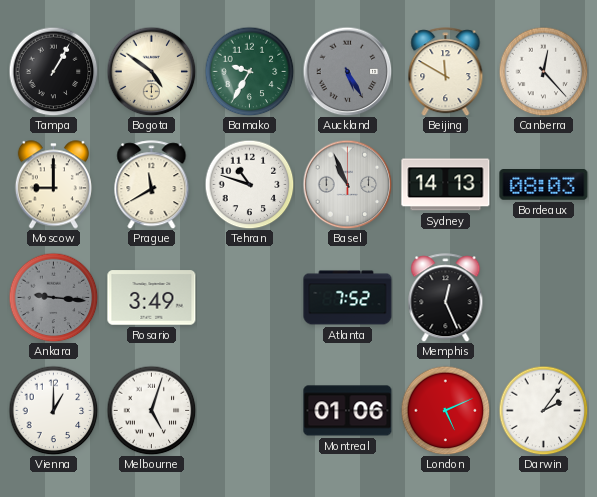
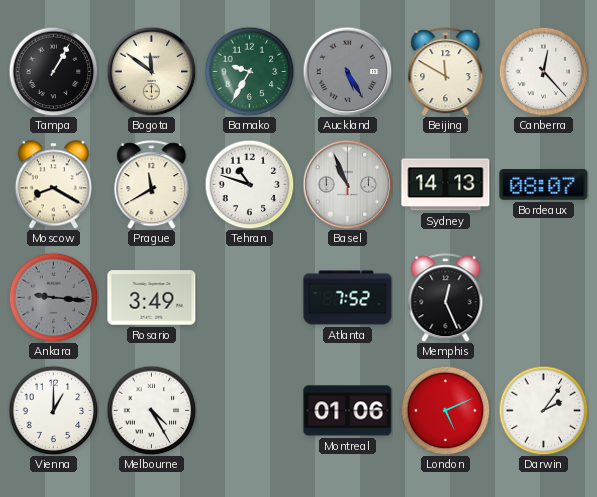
Bogota: 4:51 -> 11:51 (151, 71)
Moscow: 9:00 -> 8:20 (53, 185)
Bordeaux: 08:03 -> 08:07 (544, 185)
Melbourne: 5:03 -> 4:25 (151, 410)
